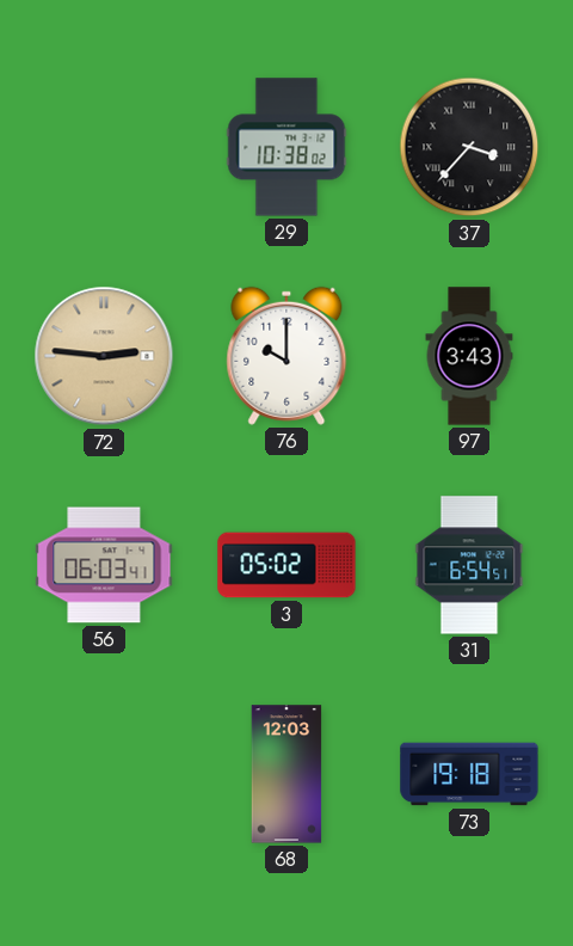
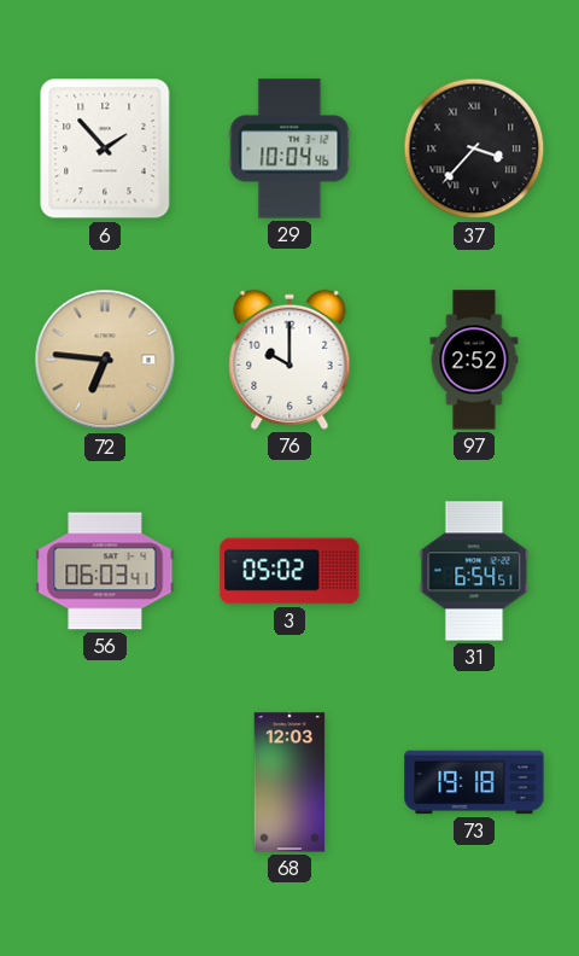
6: none -> 1:53 (105, 148)
29: 10:38 -> 10:04 (289, 148)
72: 2:46 -> 6:46 (105, 360)
97: 3:43 -> 2:52 (474, 360)
